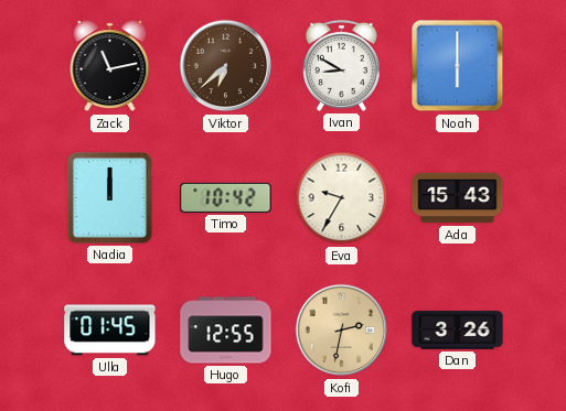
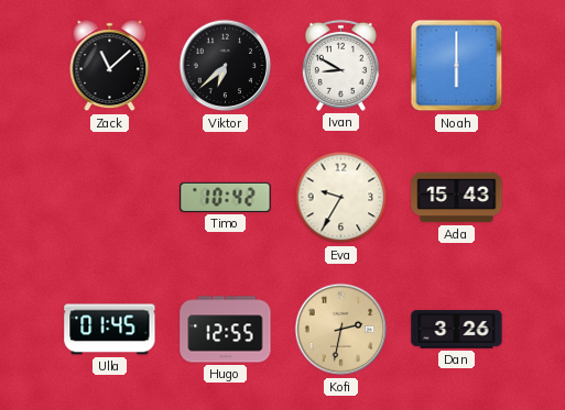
Zack: 11:13 -> 11:08 (110, 66)
Viktor dial: brown -> black (226, 66)
Nadia: 12:00 -> none (109, 197)
